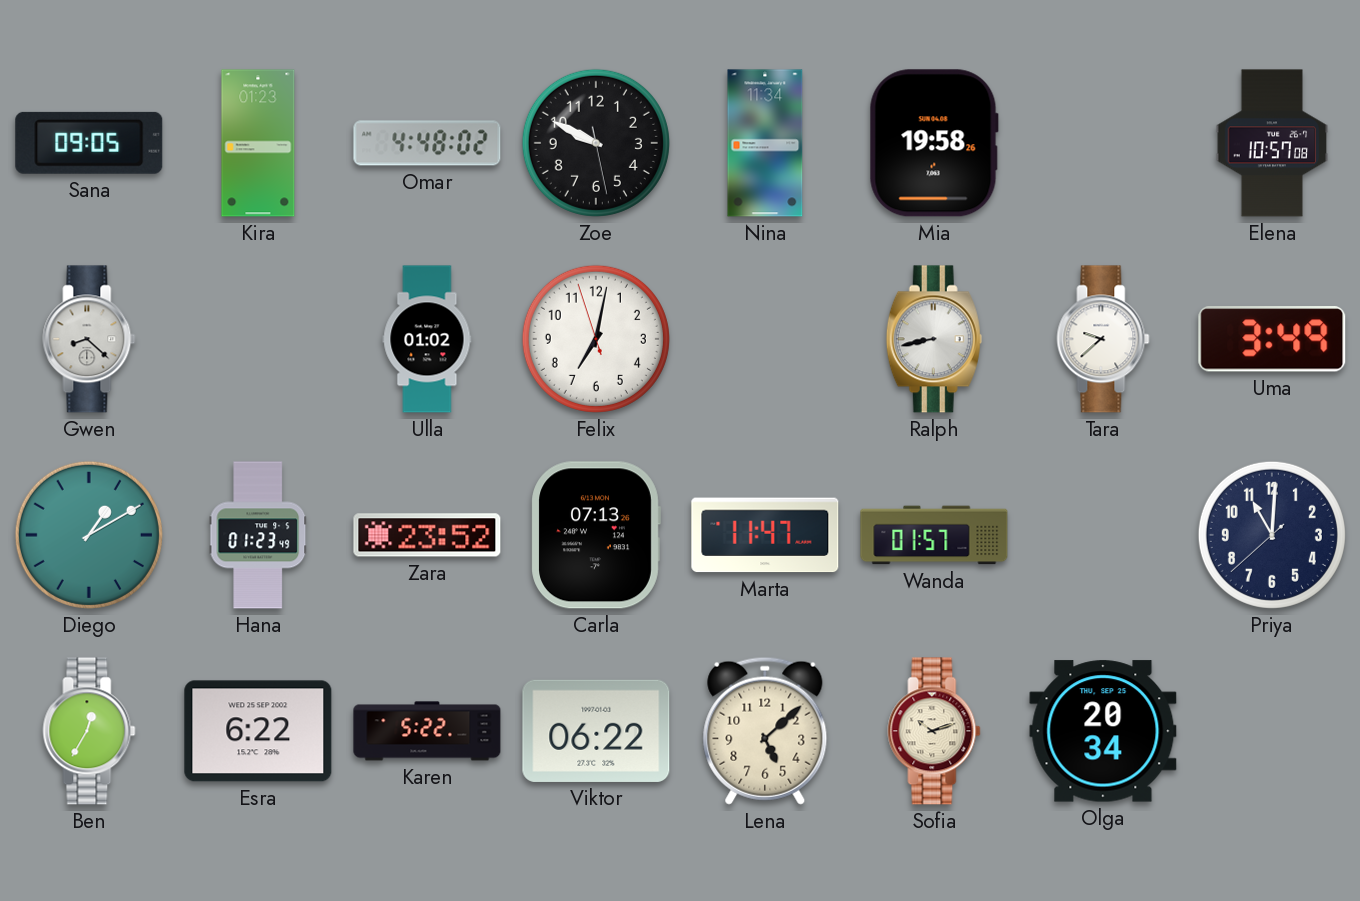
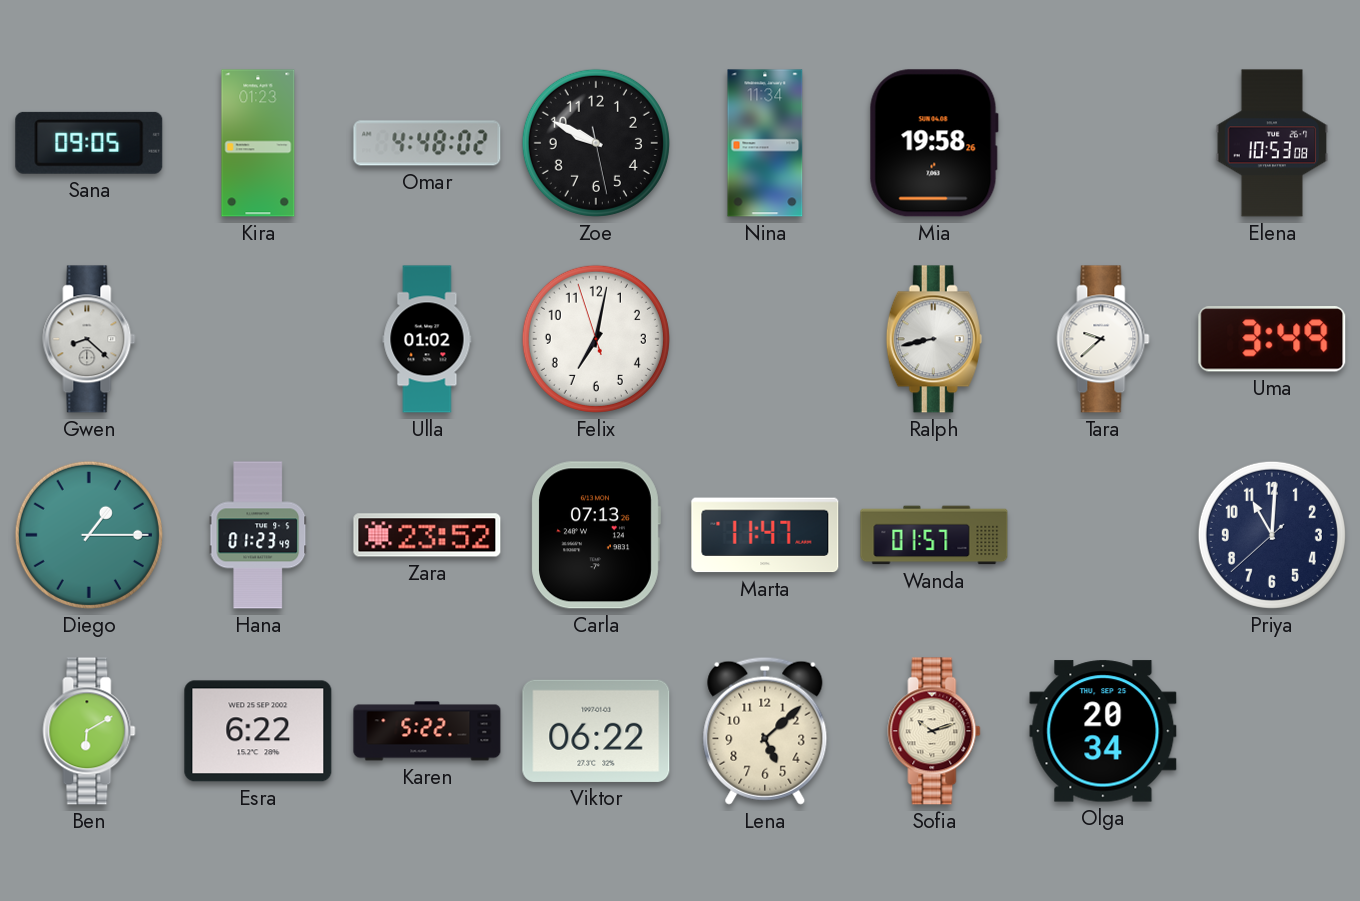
Elena: 10:57 -> 10:53 (1272, 143)
Diego: 1:10 -> 1:15 (89, 535)
Ben: 12:35 -> 6:10 (89, 731)
